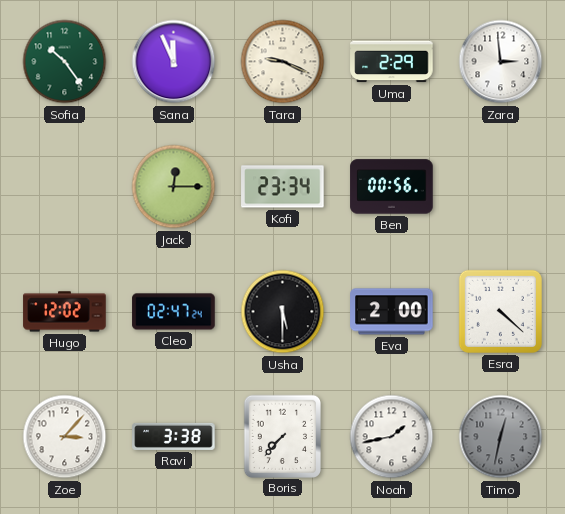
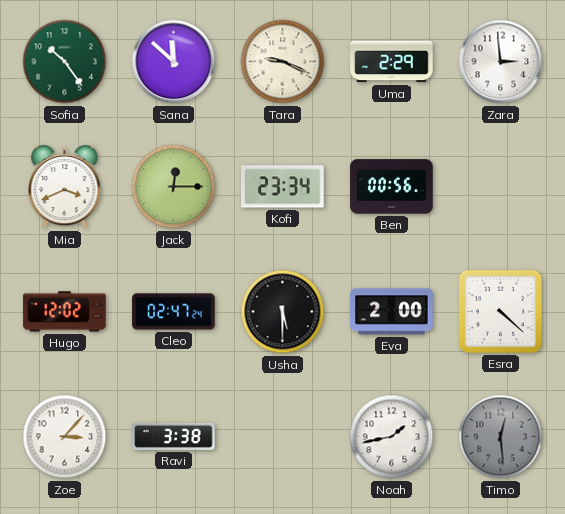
Sana: 11:56 -> 11:52 (174, 62)
Mia: none -> 3:41 (65, 187)
Boris: 7:37 -> none (282, 436)
Timo: 12:32 -> 12:29 (501, 437)
